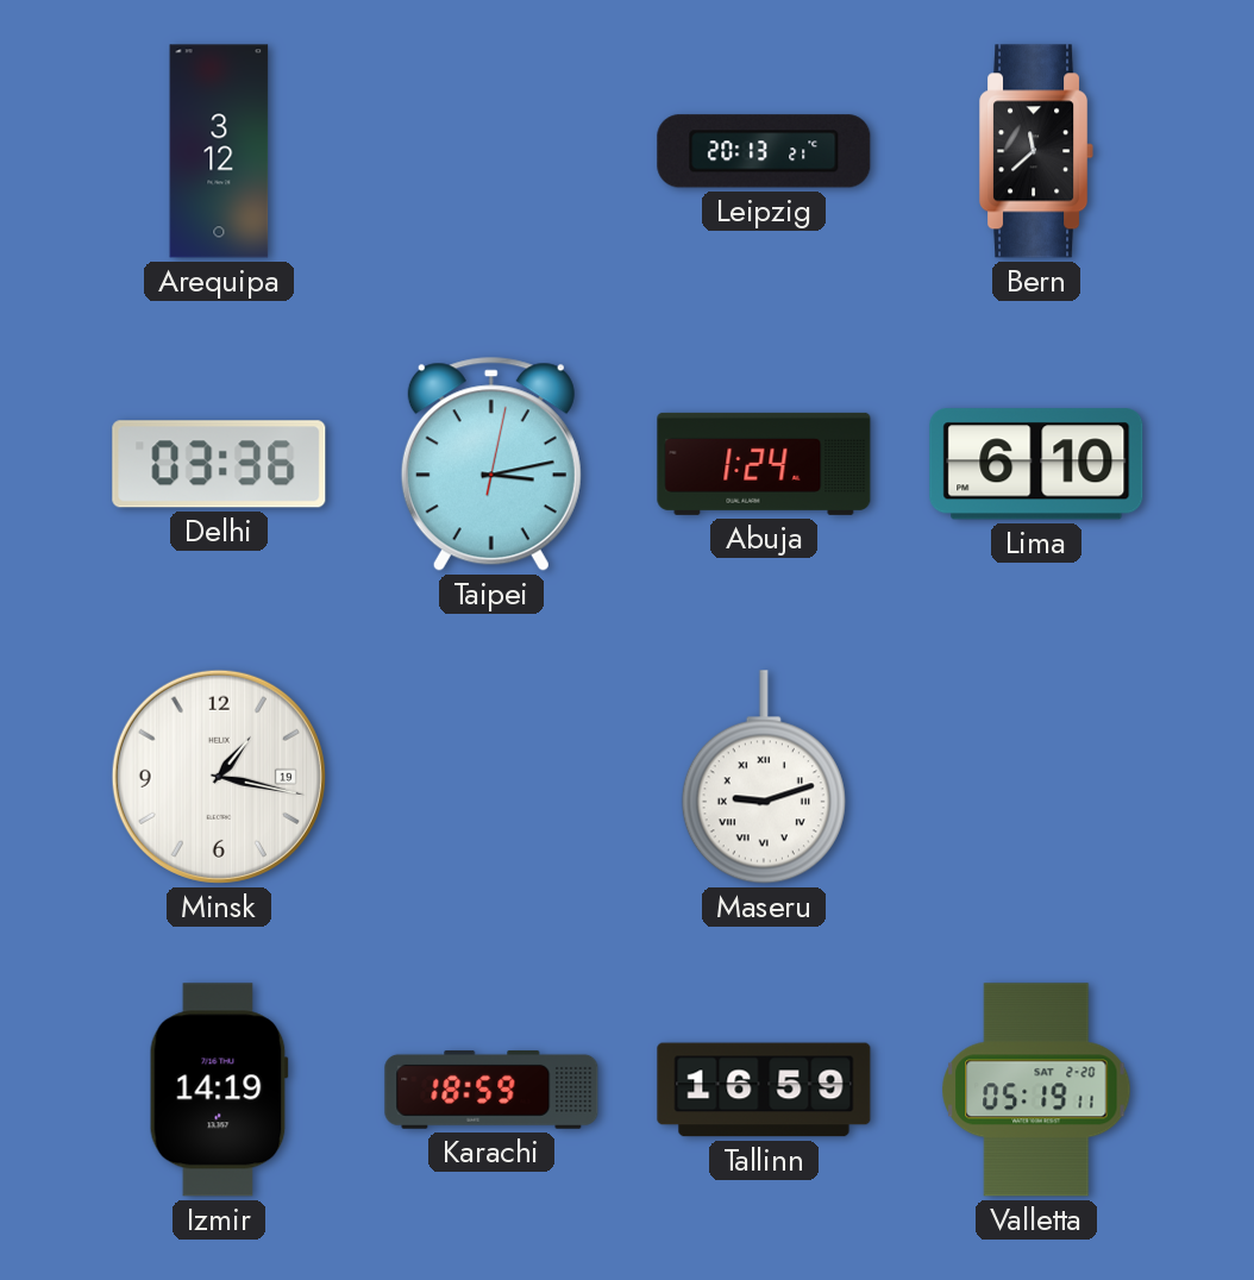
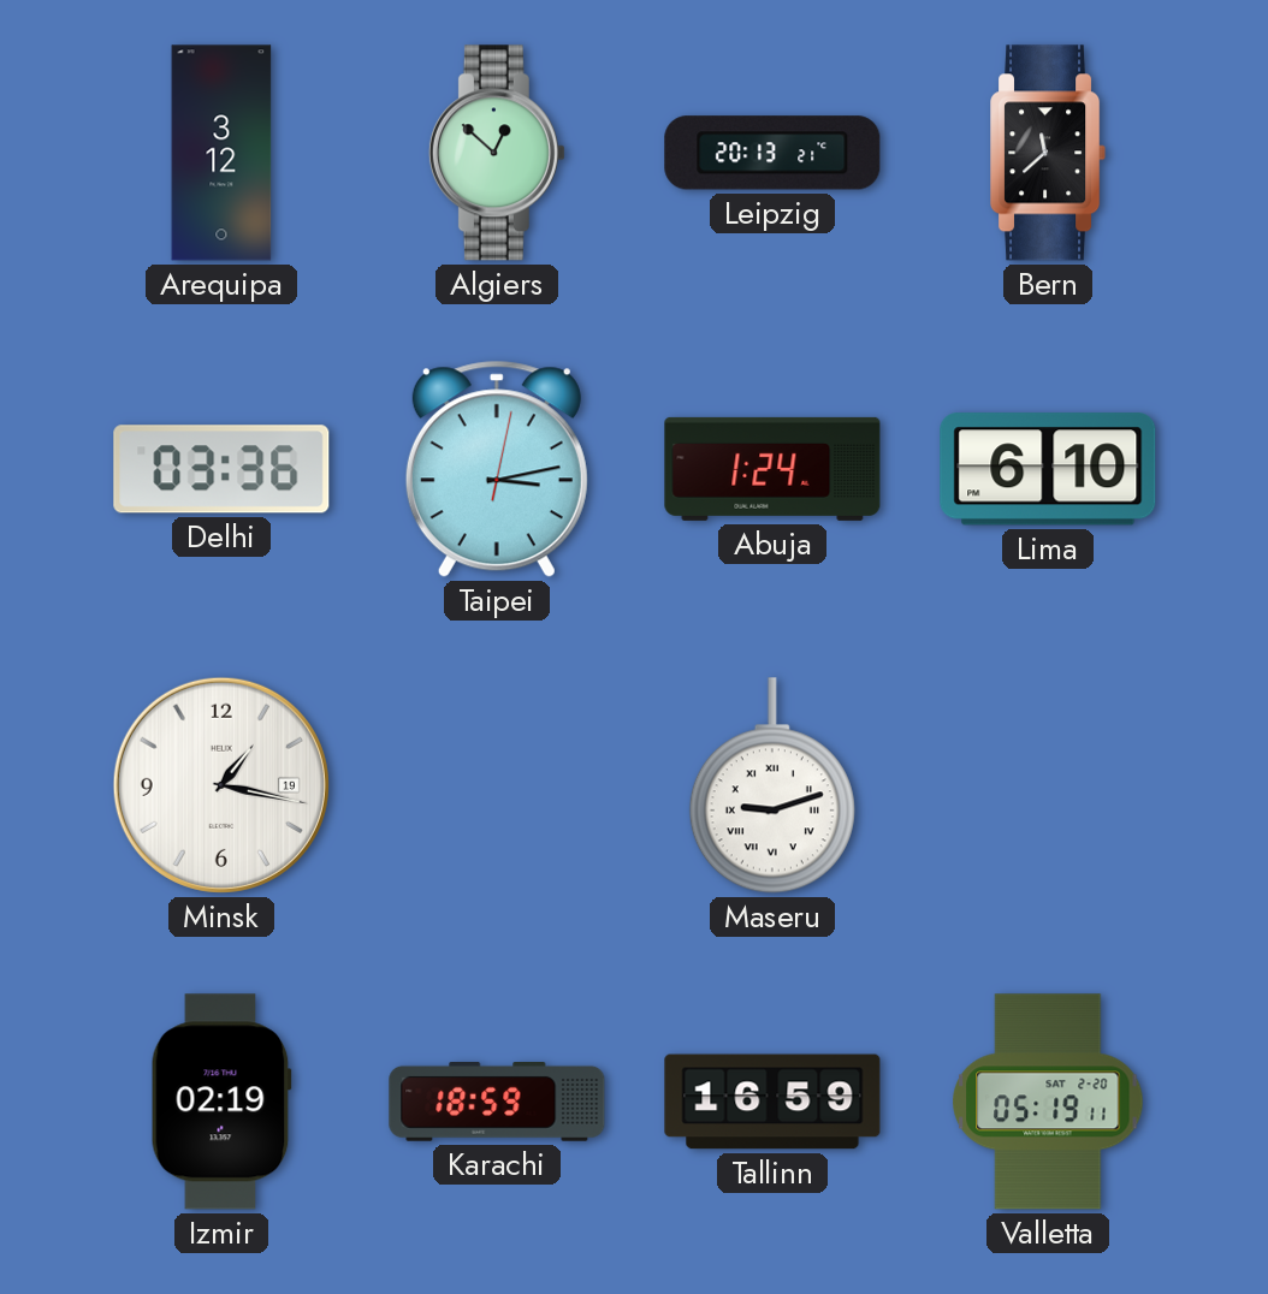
Algiers: none -> 12:52 (497, 153)
Izmir: 14:19 -> 02:19 (221, 1102)
